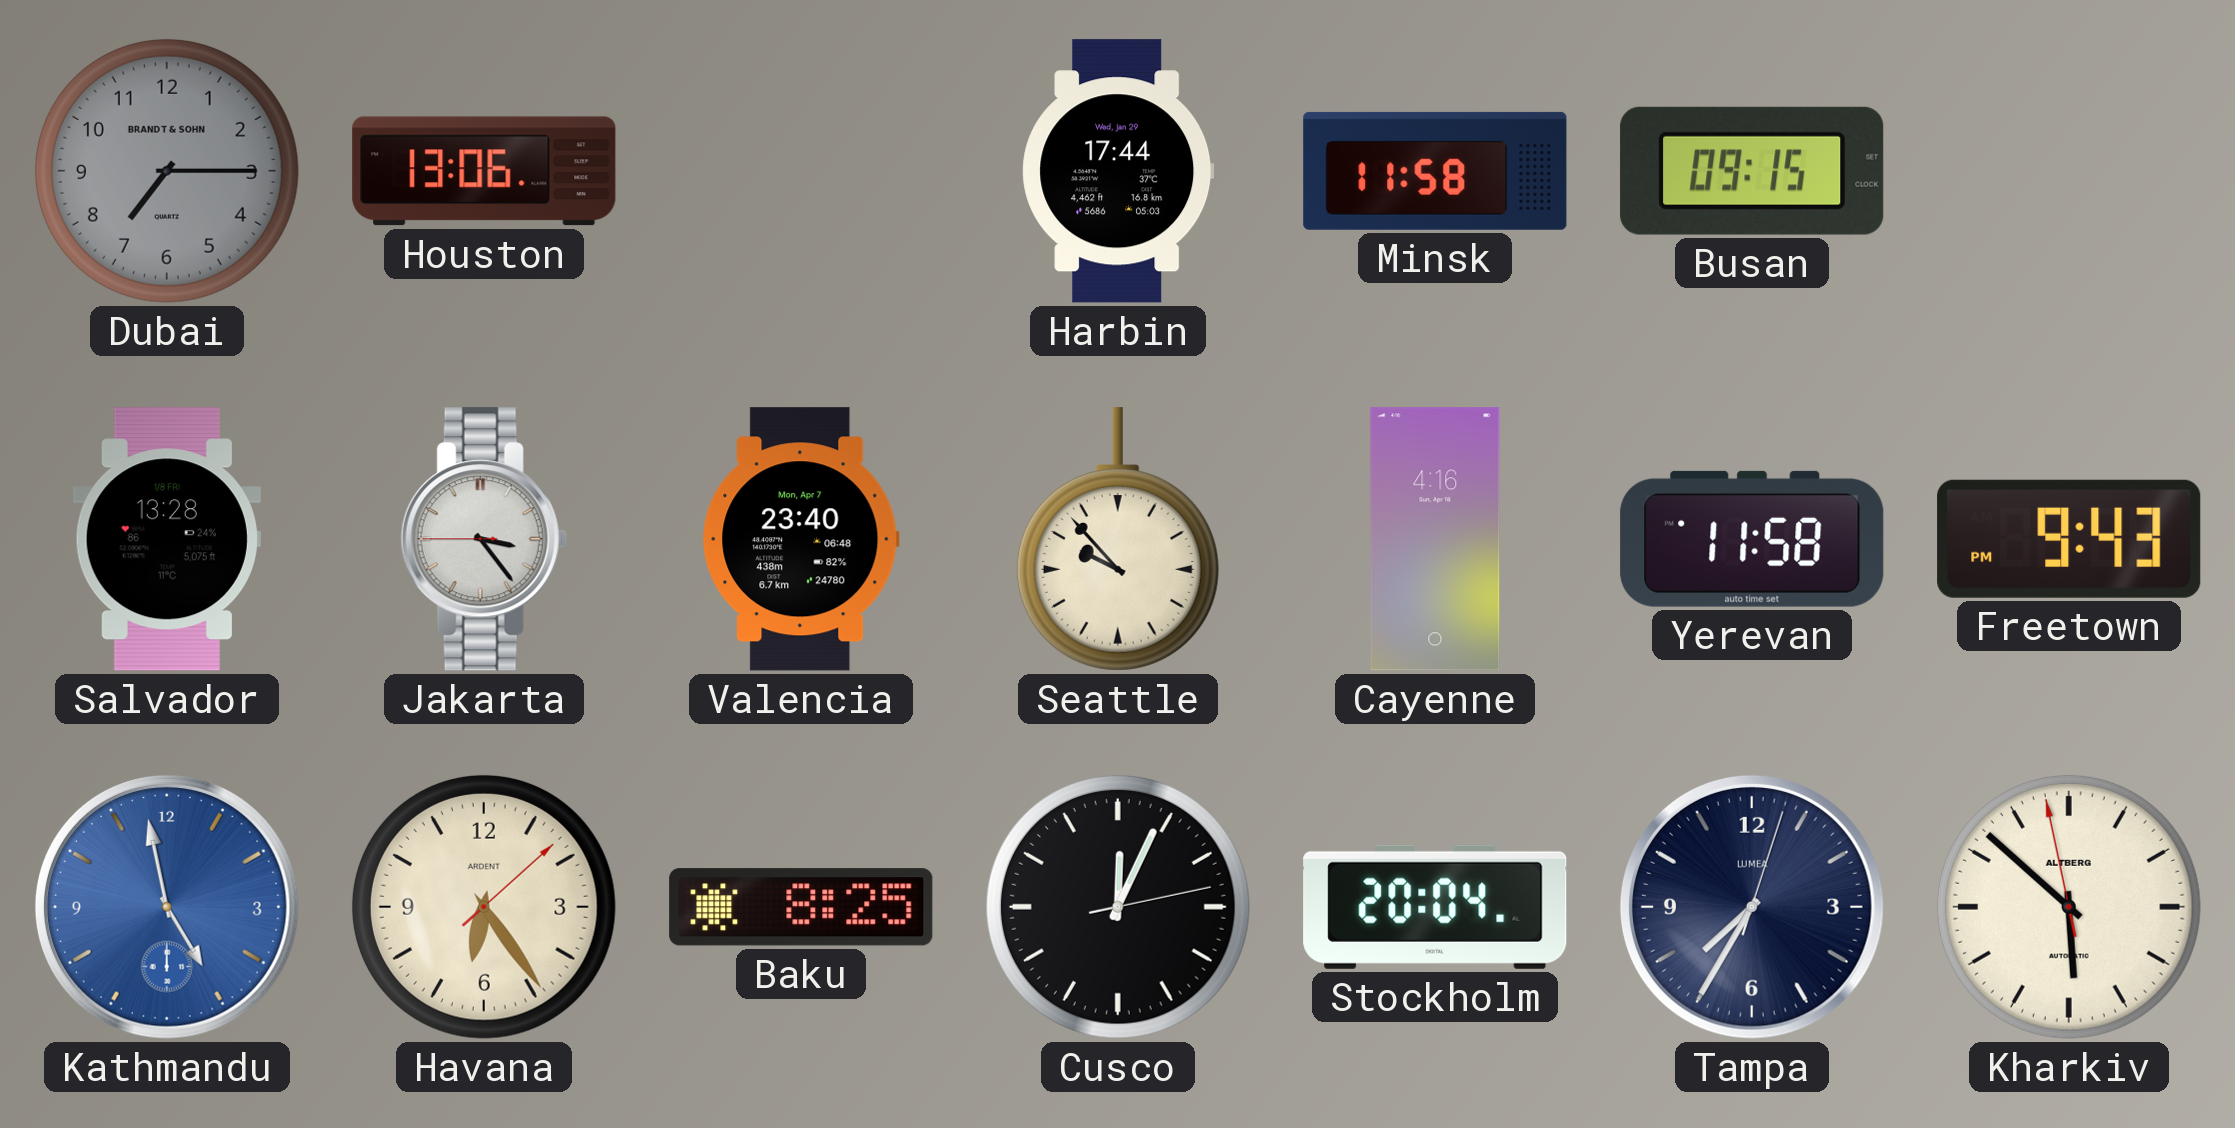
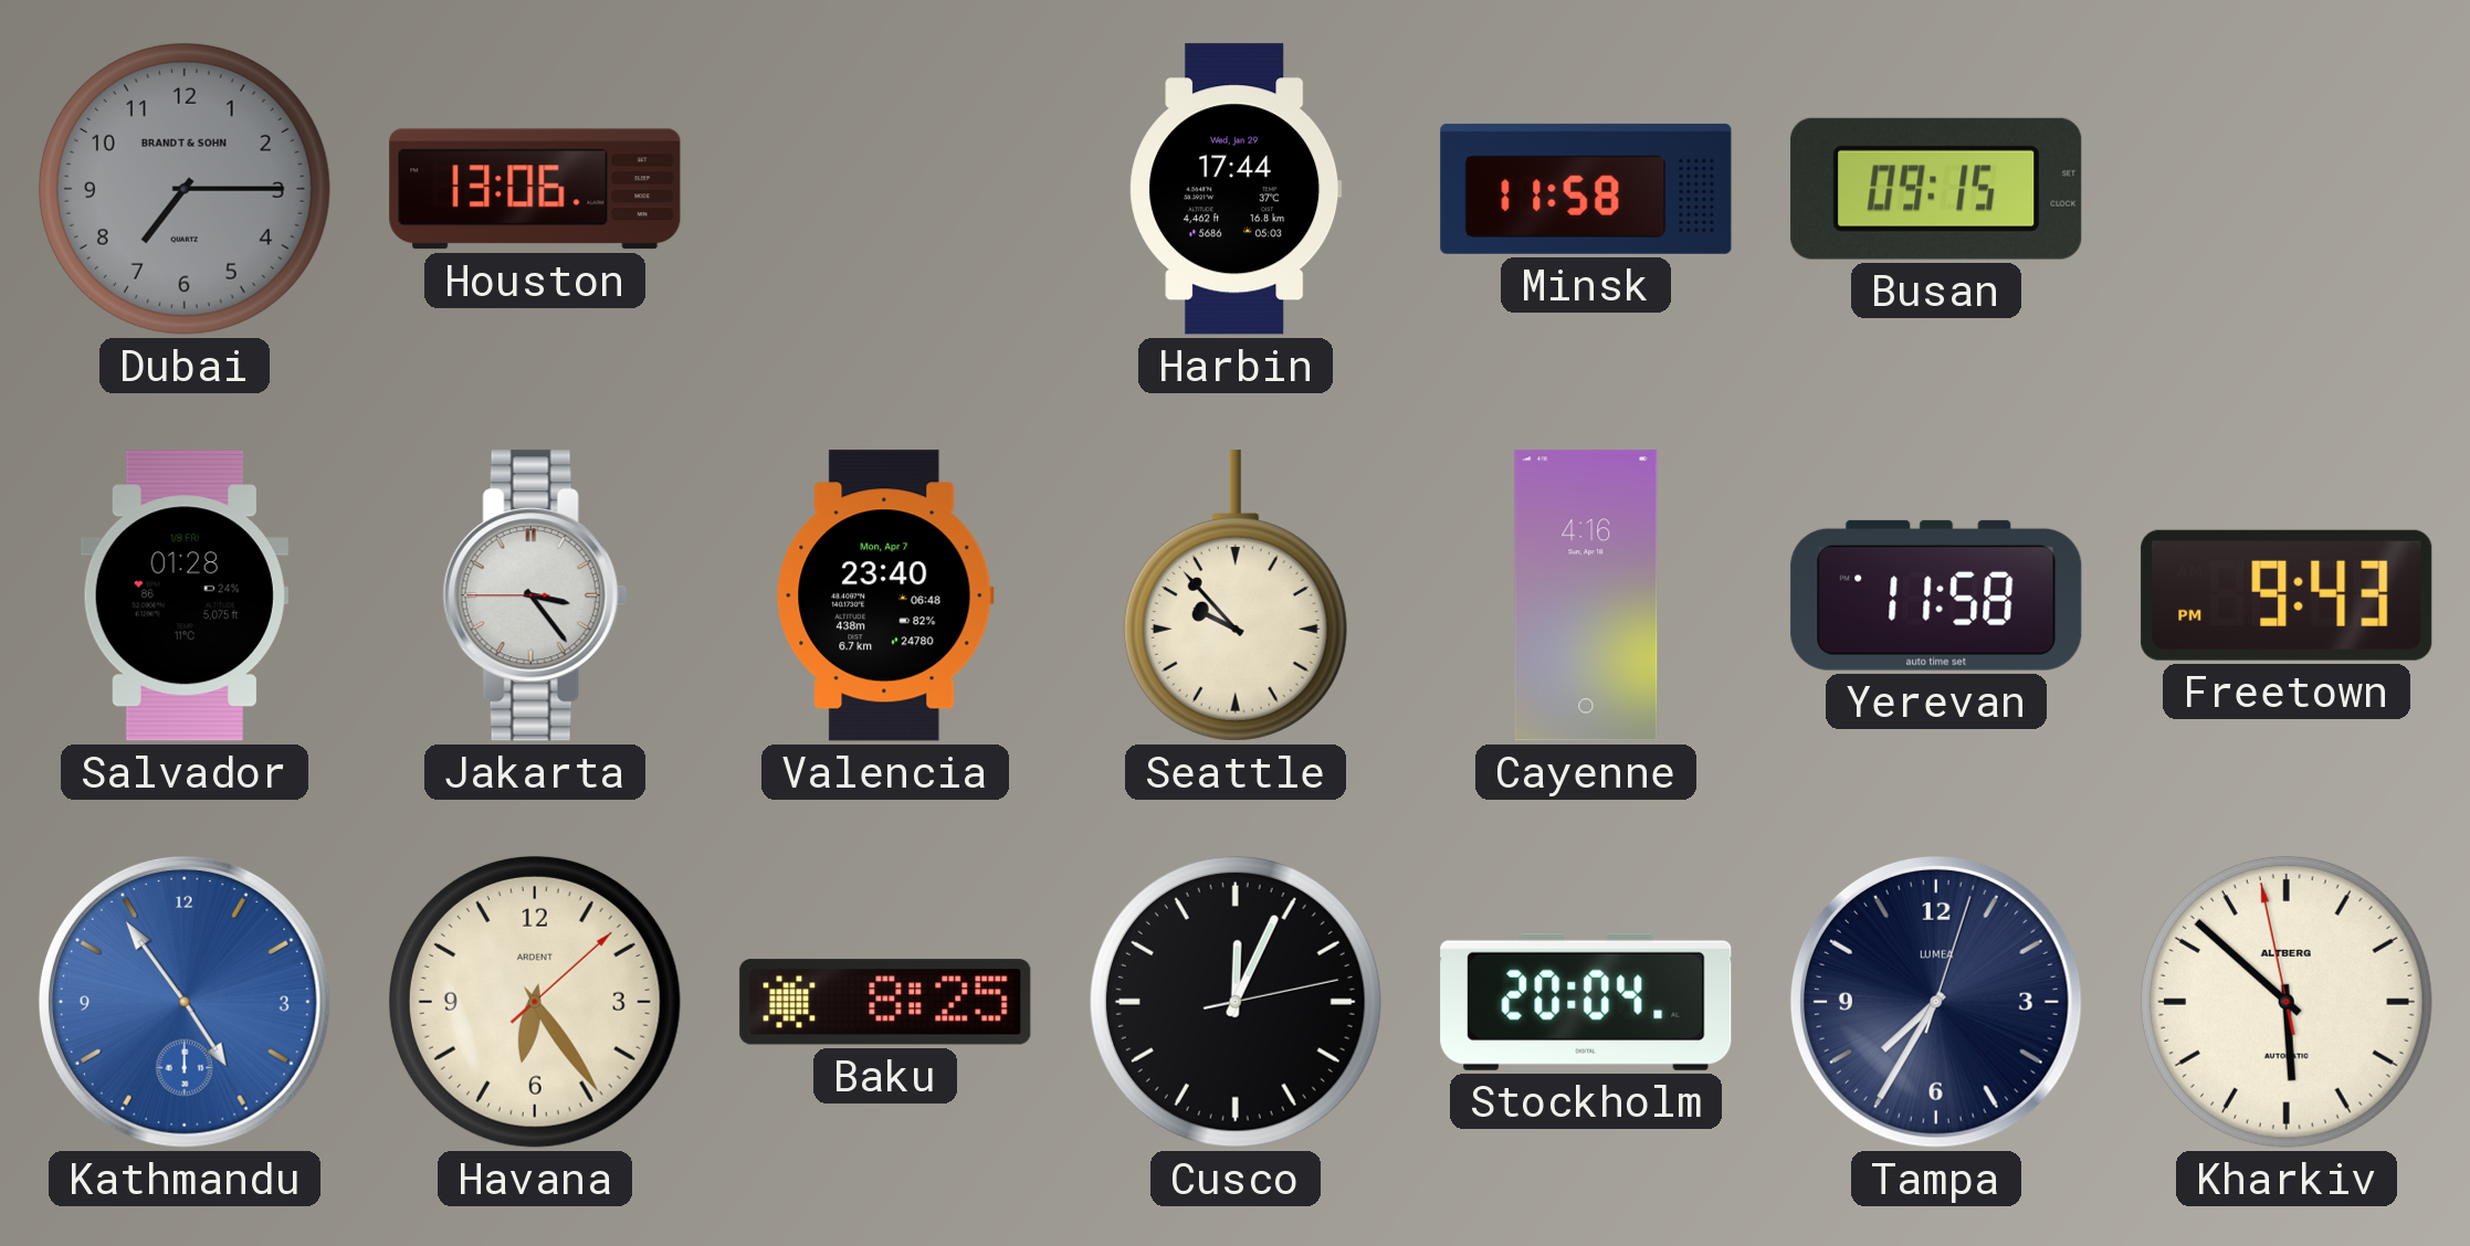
Salvador: 13:28 -> 01:28 (185, 595)
Kathmandu: 4:58 -> 4:54 (185, 1002)
